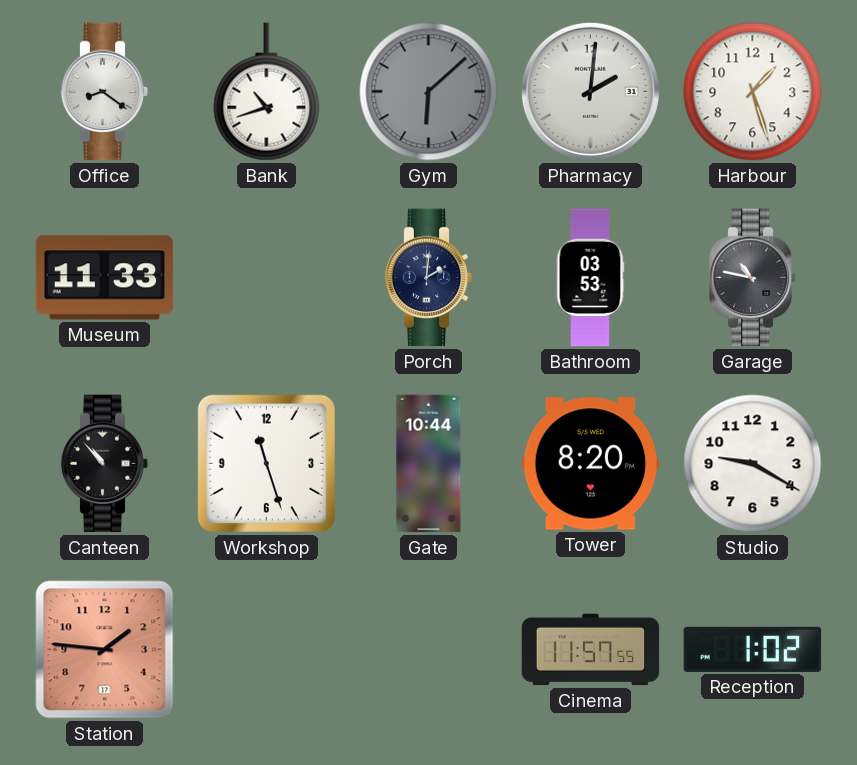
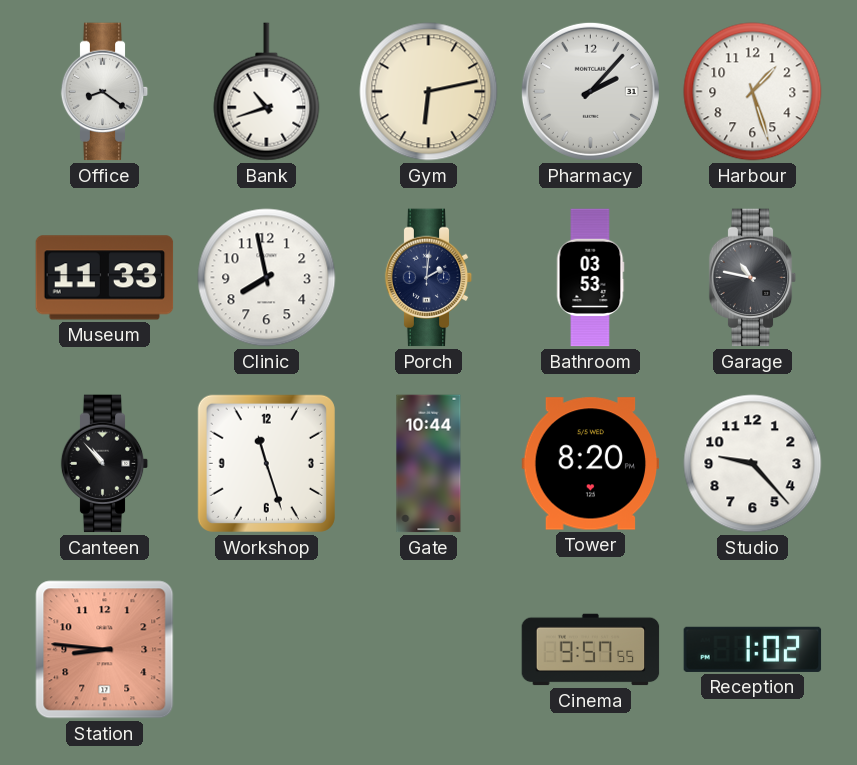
Gym: 6:08 -> 6:13 (429, 92)
Gym dial: grey -> cream (429, 92)
Pharmacy: 2:01 -> 2:07 (590, 91)
Clinic: none -> 7:58 (267, 278)
Studio: 9:20 -> 9:23 (753, 464)
Station: 1:46 -> 8:46 (105, 650)
Cinema: 11:57 -> 9:57 (591, 650)
